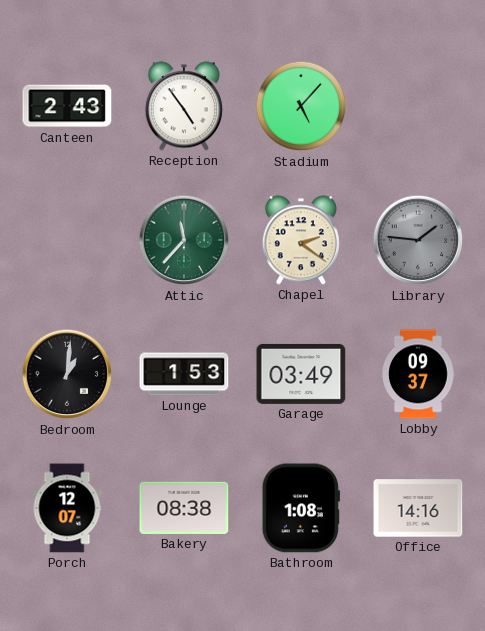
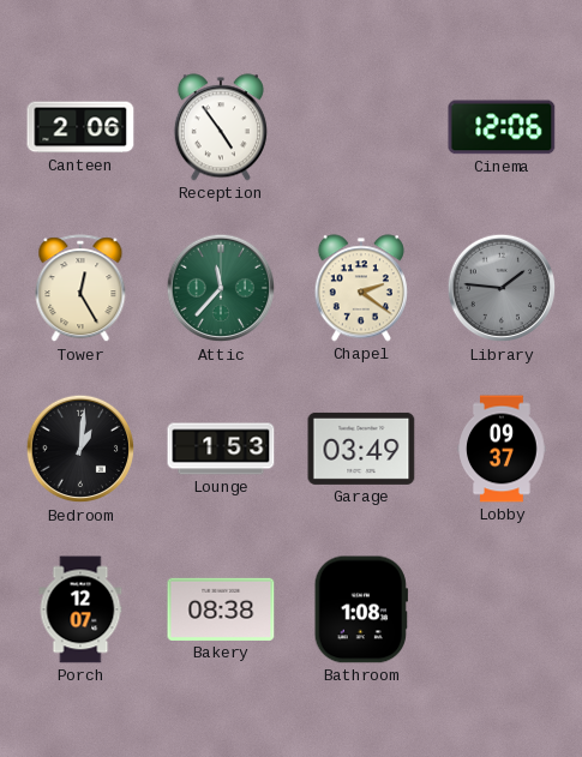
Canteen: 2:43 -> 2:06 (80, 127)
Stadium: 5:07 -> none (301, 106)
Cinema: none -> 12:06 (502, 127)
Tower: none -> 12:25 (80, 289)
Office: 14:16 -> none (418, 508)
